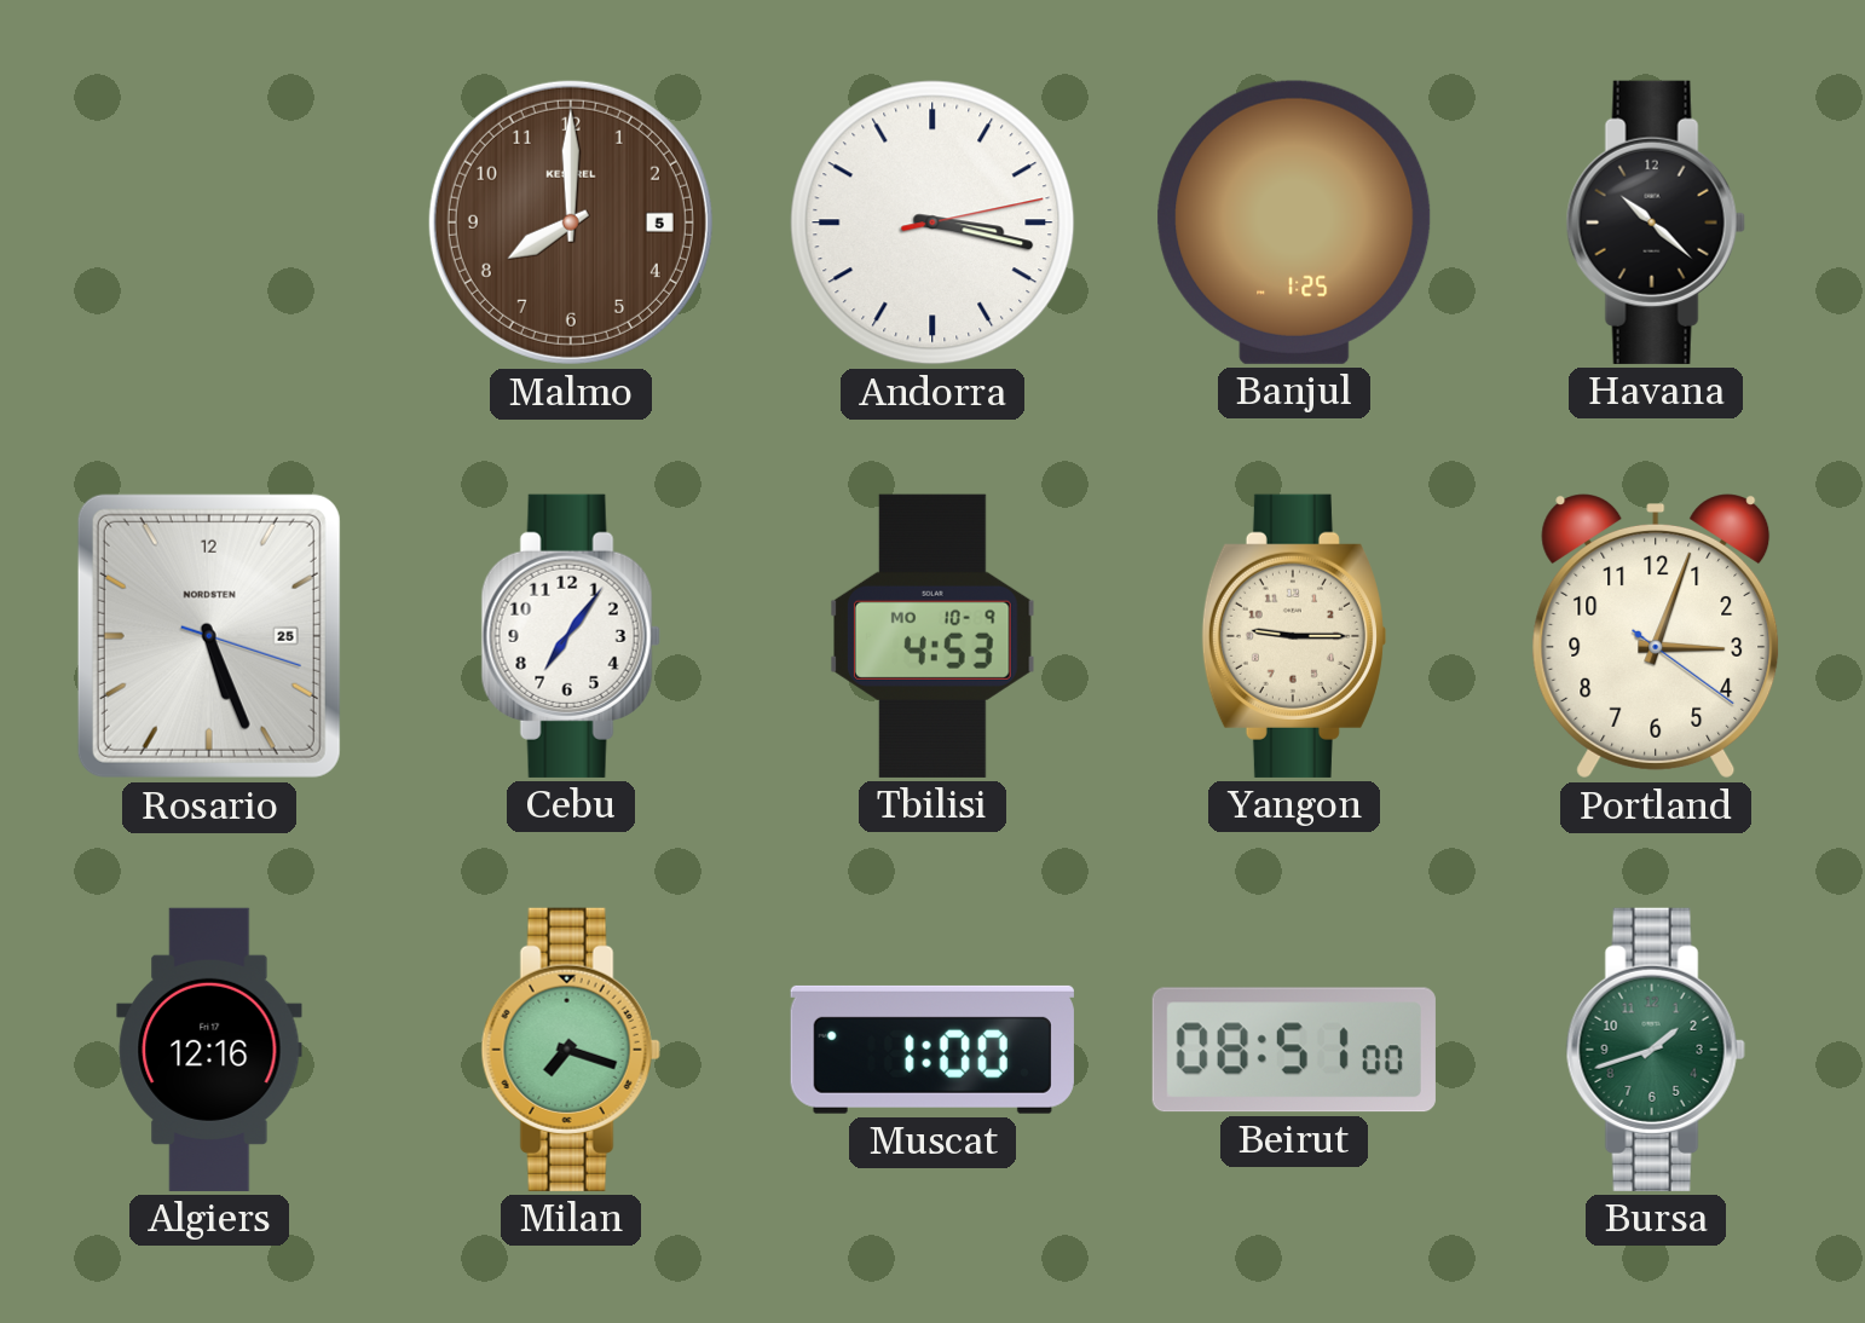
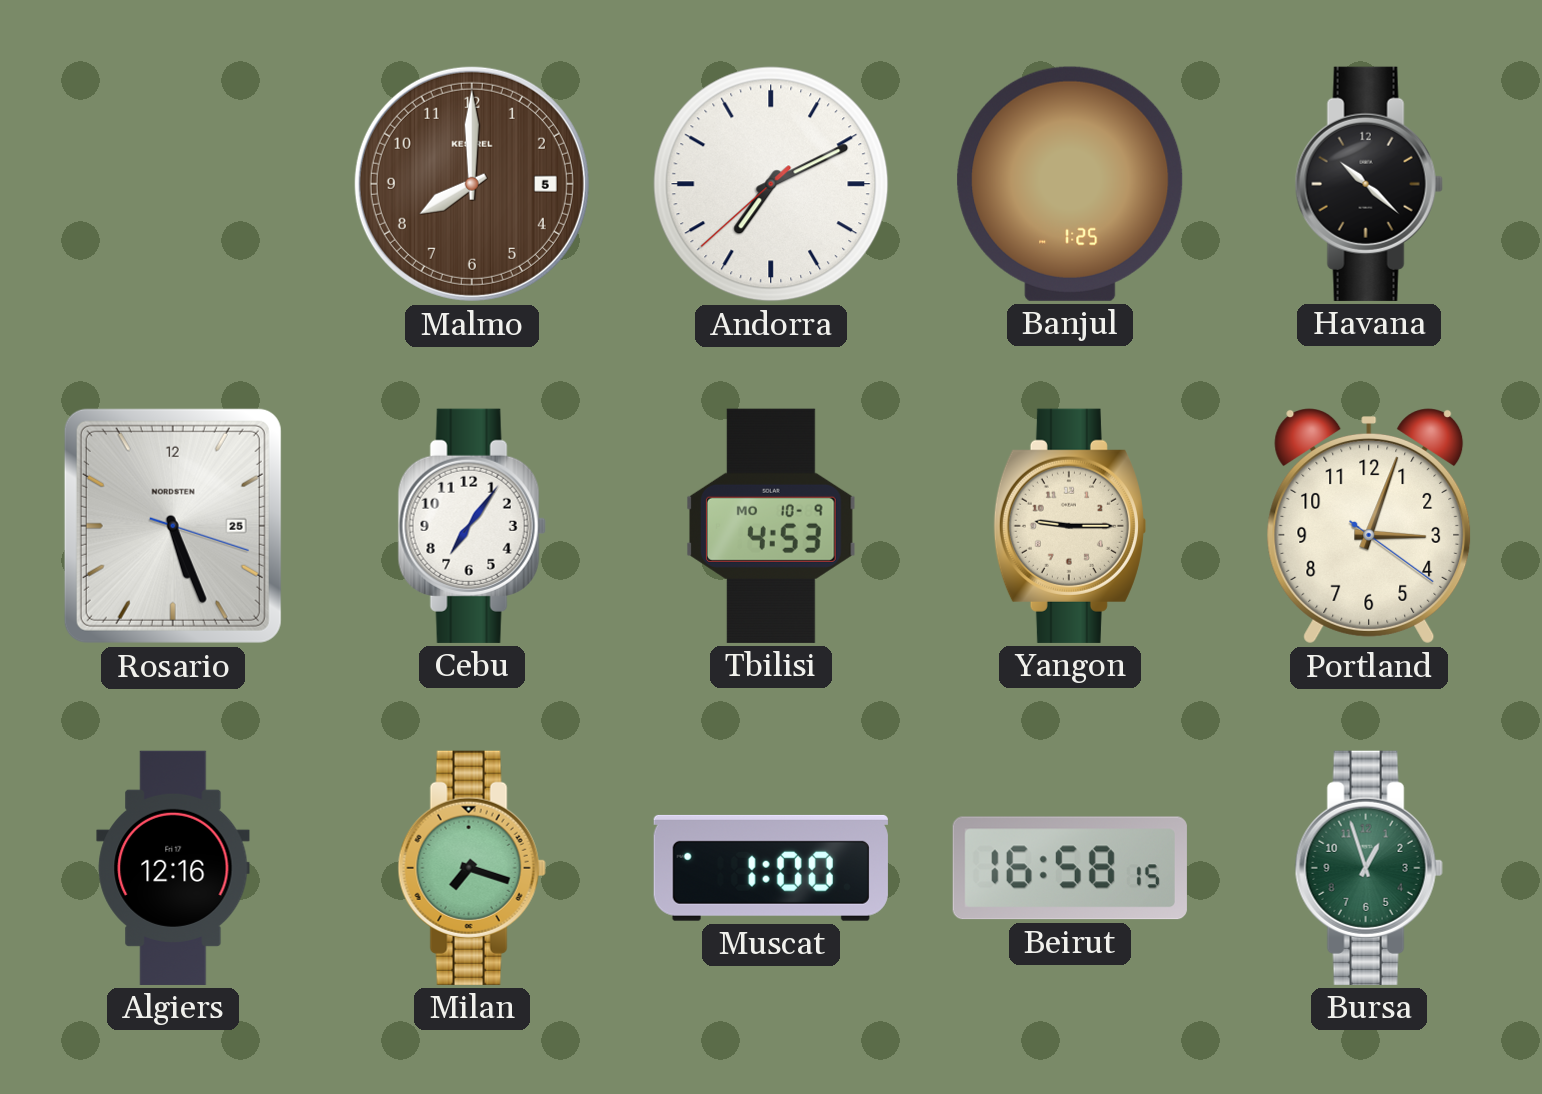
Andorra: 3:17 -> 7:10 (771, 184)
Beirut: 08:51 -> 16:58 (1070, 868)
Bursa: 1:42 -> 12:57 (1369, 868)
